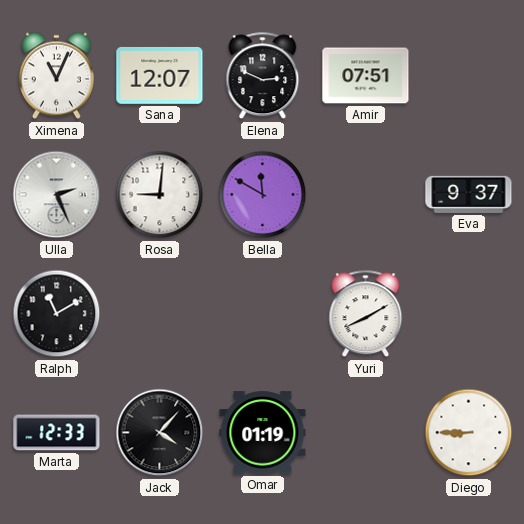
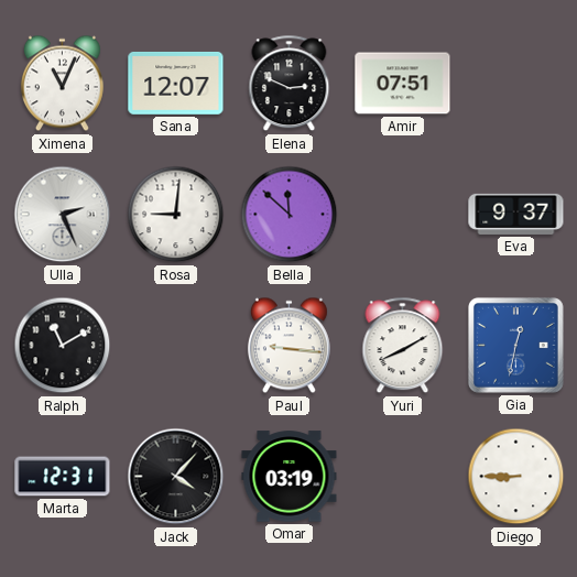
Bella: 11:50 -> 11:52 (290, 215)
Paul: none -> 9:16 (288, 346)
Gia: none -> 12:32 (515, 345)
Marta: 12:33 -> 12:31 (63, 477)
Omar: 01:19 -> 03:19 (290, 477)
